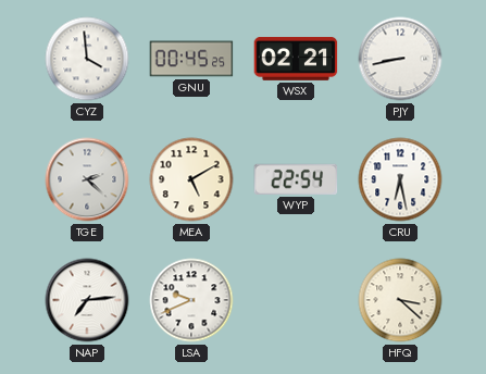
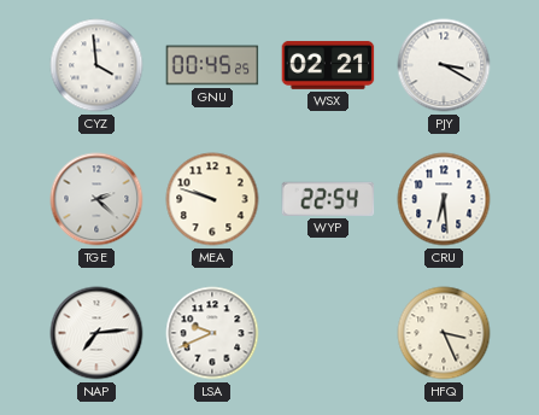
PJY: 8:43 -> 3:20 (444, 65)
MEA: 5:10 -> 9:48 (212, 199)
CRU: 6:28 -> 6:29 (444, 199)
HFQ: 3:22 -> 3:26 (444, 333)
